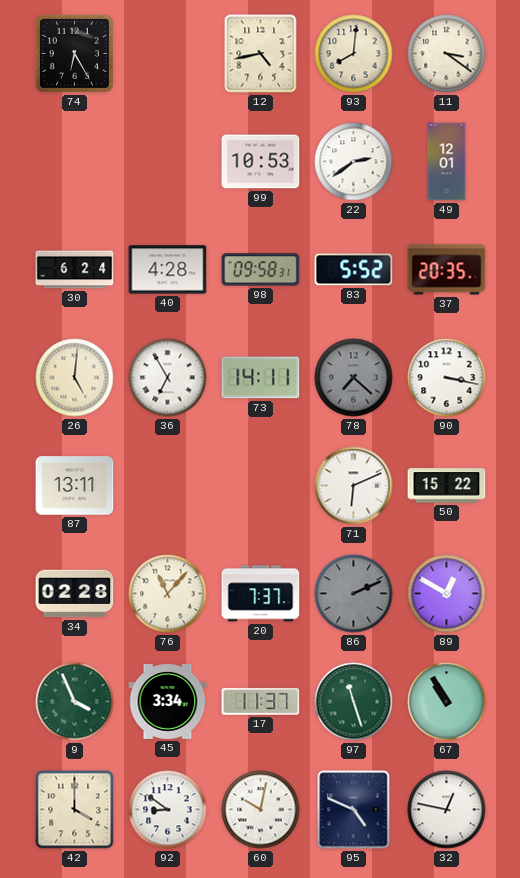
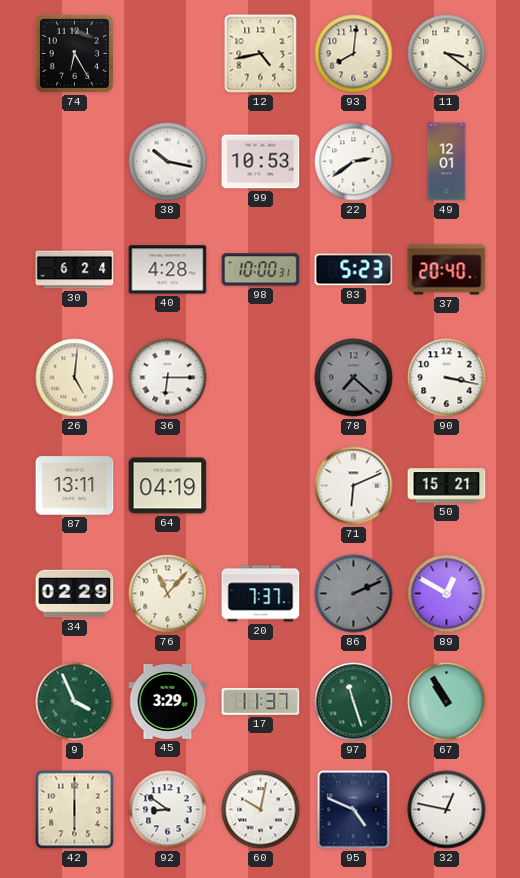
38: none -> 10:17 (168, 162)
98: 09:58 -> 10:00 (261, 270)
83: 5:52 -> 5:23 (354, 270)
37: 20:35 -> 20:40 (447, 270)
36: 6:55 -> 6:15 (168, 378)
73: 14:11 -> none (261, 378)
64: none -> 04:19 (168, 486)
50: 15:22 -> 15:21 (447, 486)
34: 02:28 -> 02:29 (75, 594)
45: 3:34 -> 3:29 (168, 701)
42: 4:00 -> 6:00 (75, 810)
